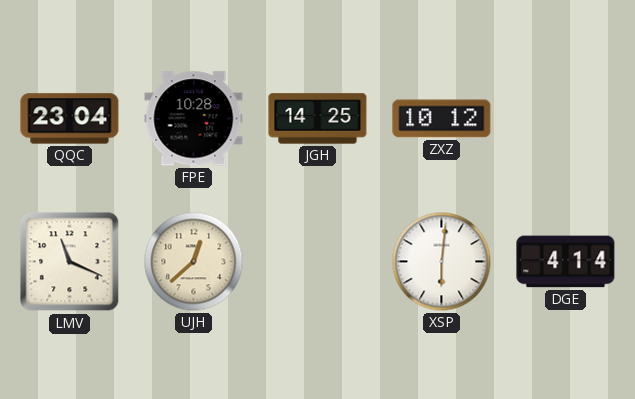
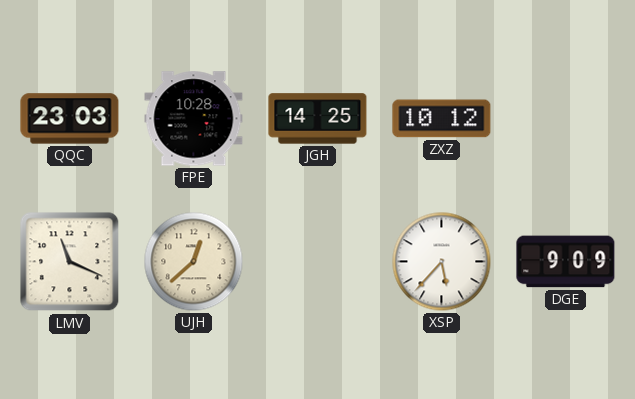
QQC: 23:04 -> 23:03 (70, 119)
XSP: 6:01 -> 5:37 (442, 262)
DGE: 4:14 -> 9:09 (566, 262)
